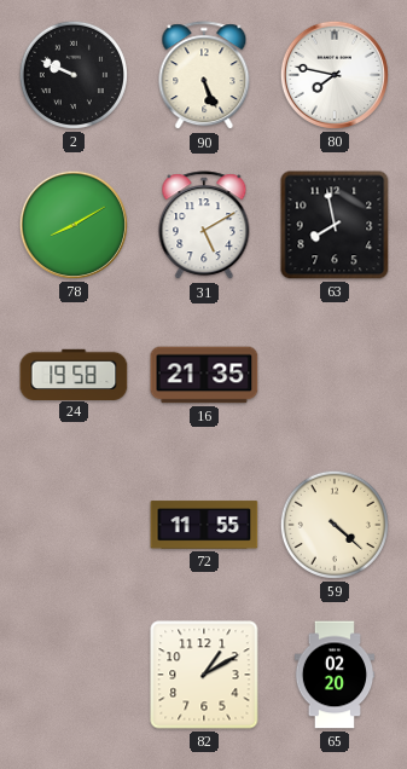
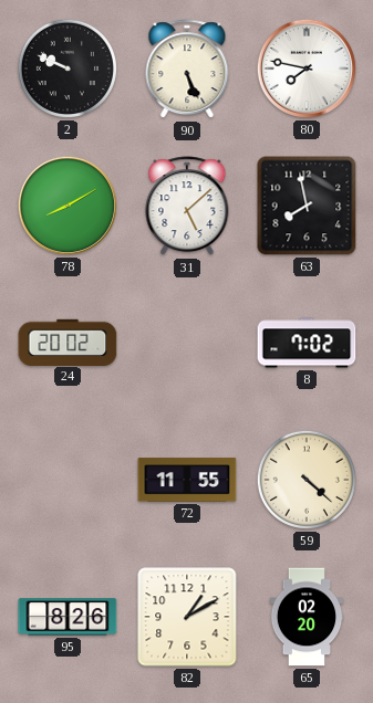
31: 5:10 -> 5:08 (187, 207)
24: 19:58 -> 20:02 (68, 342)
16: 21:35 -> none (204, 375)
8: none -> 7:02 (307, 343)
95: none -> 8:26 (68, 617)
